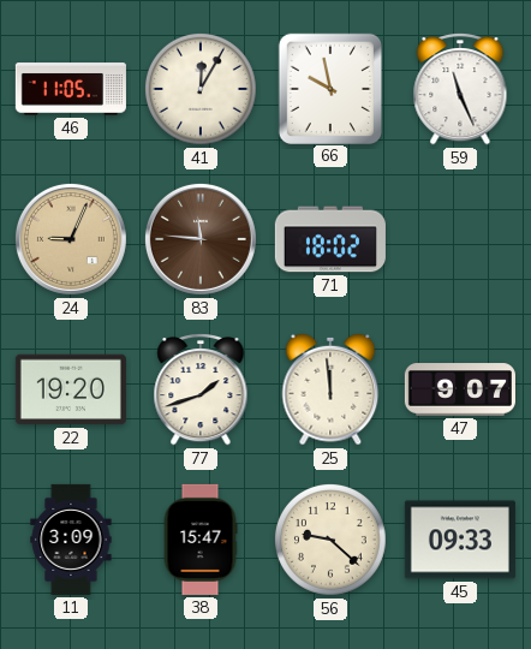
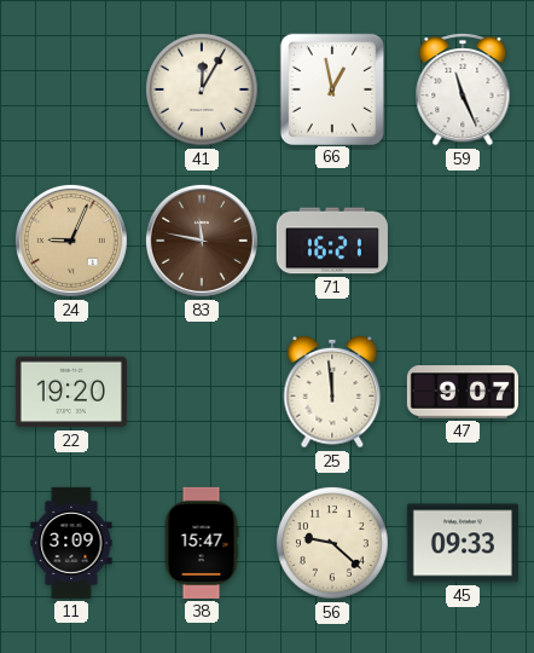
46: 11:05 -> none (71, 89)
66: 9:58 -> 12:58 (331, 88)
83: 11:46 -> 11:47 (202, 241)
71: 18:02 -> 16:21 (332, 241)
77: 1:42 -> none (201, 389)
